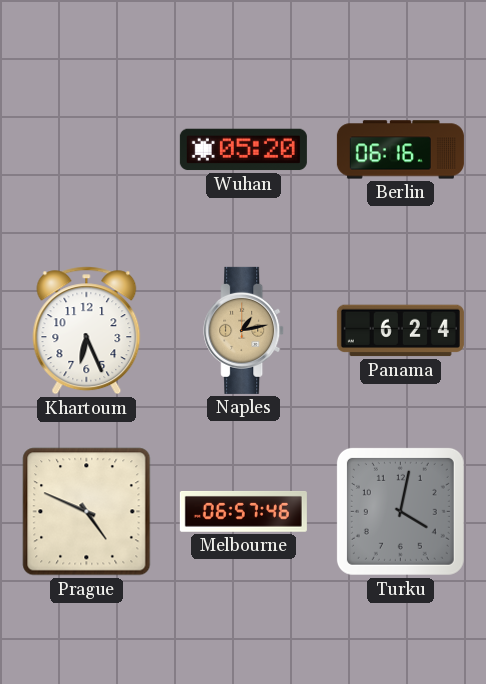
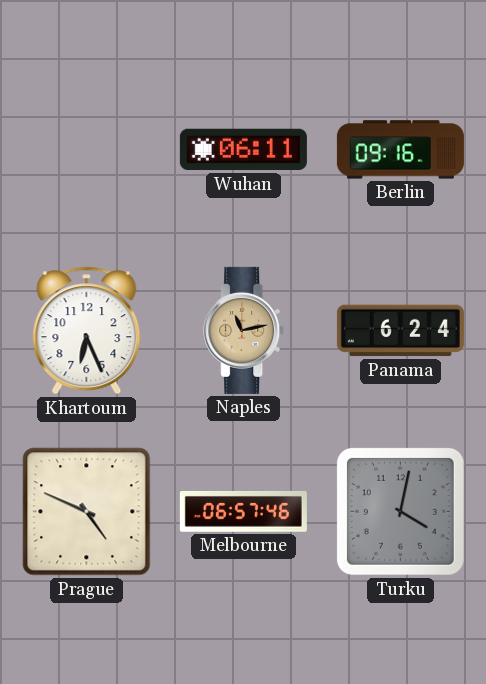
Wuhan: 05:20 -> 06:11 (243, 150)
Berlin: 06:16 -> 09:16 (400, 150)
Naples: 1:13 -> 11:13 (244, 330)
